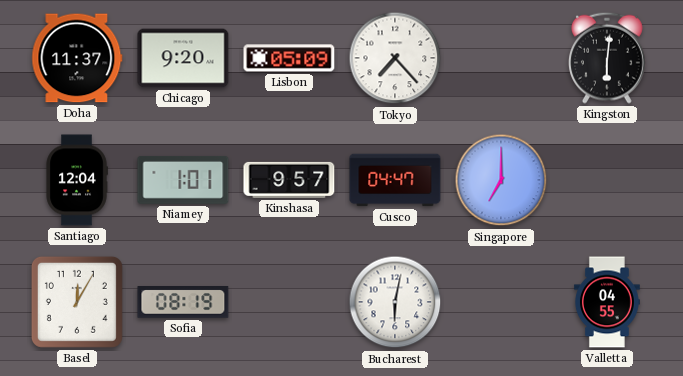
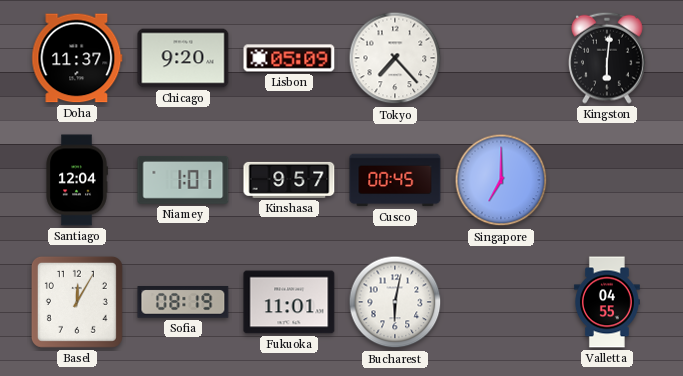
Cusco: 04:47 -> 00:45 (395, 180)
Fukuoka: none -> 11:01 (289, 302)
